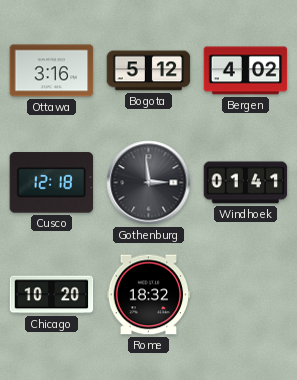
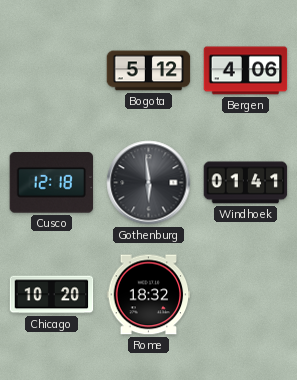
Ottawa: 3:16 -> none (52, 71)
Bergen: 4:02 -> 4:06 (246, 71)
Gothenburg: 2:59 -> 5:59 (149, 183)
